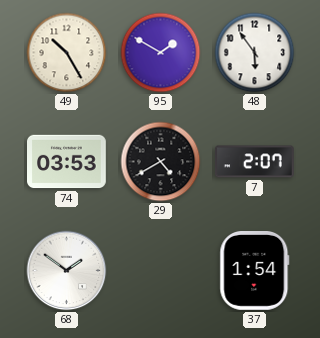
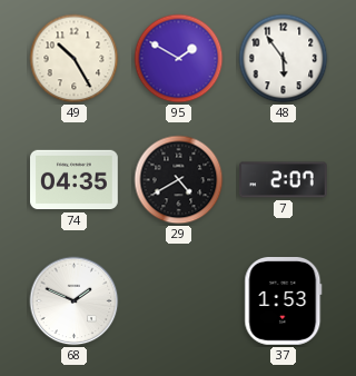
74: 03:53 -> 04:35 (75, 180)
68: 1:51 -> 1:49 (75, 301)
37: 1:54 -> 1:53 (284, 301)
